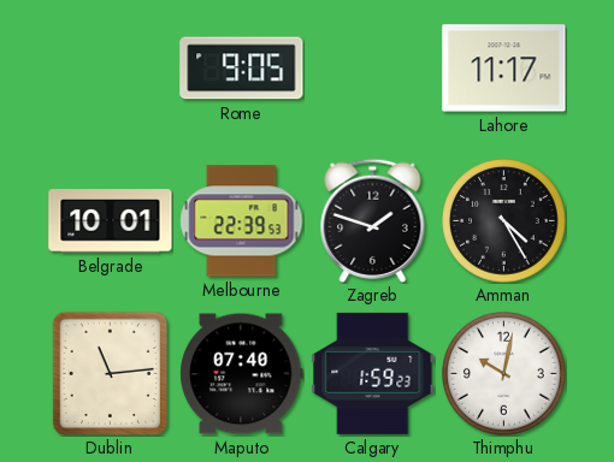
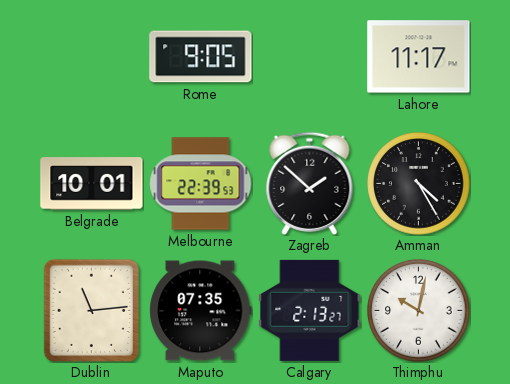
Zagreb: 1:48 -> 1:52 (310, 183)
Maputo: 07:40 -> 07:35 (201, 311)
Calgary: 1:59 -> 2:13 (310, 310)
